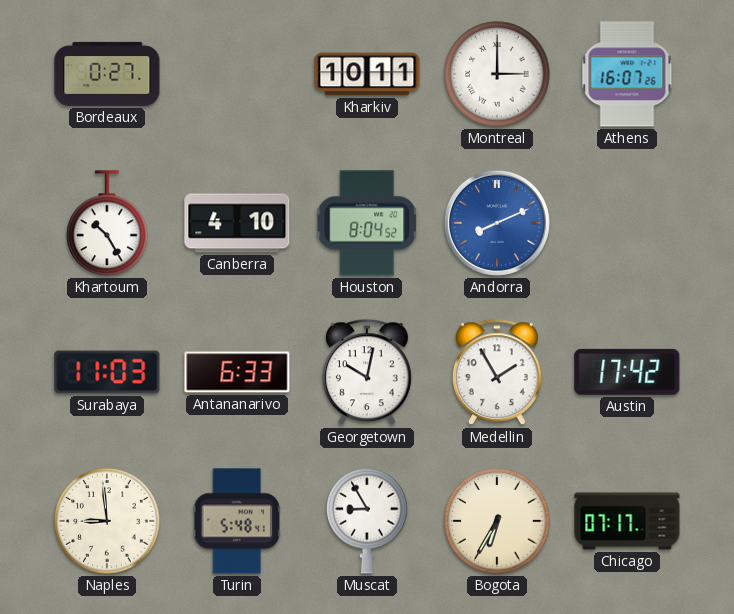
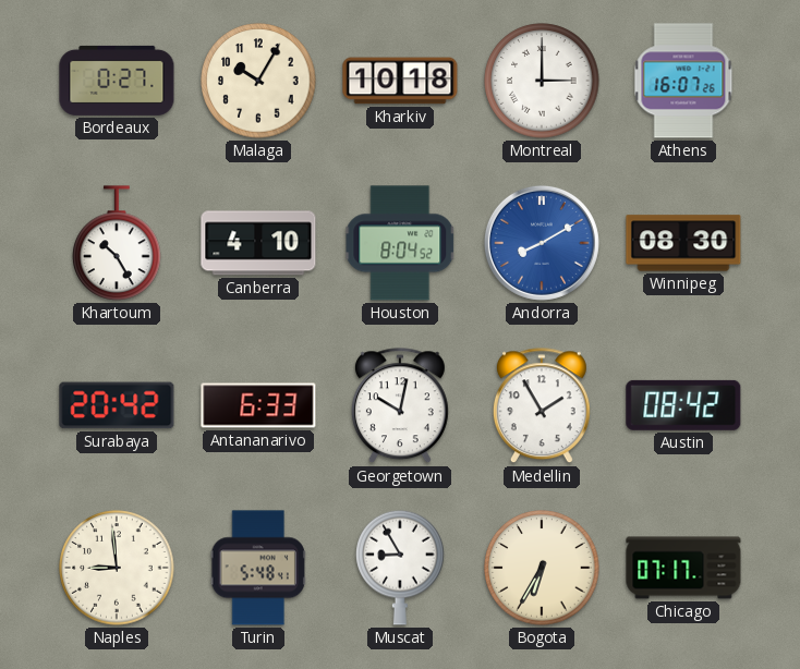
Malaga: none -> 10:05 (258, 81)
Kharkiv: 10:11 -> 10:18 (400, 81)
Andorra: 8:11 -> 8:10 (542, 243)
Winnipeg: none -> 08:30 (683, 243)
Surabaya: 11:03 -> 20:42 (117, 405)
Austin: 17:42 -> 08:42 (683, 405)
